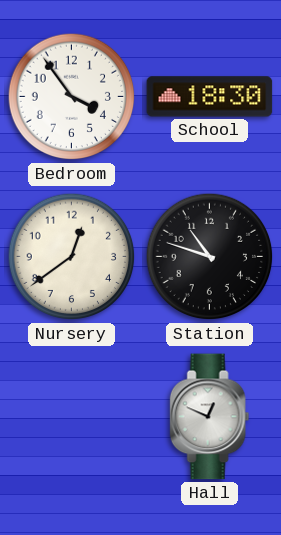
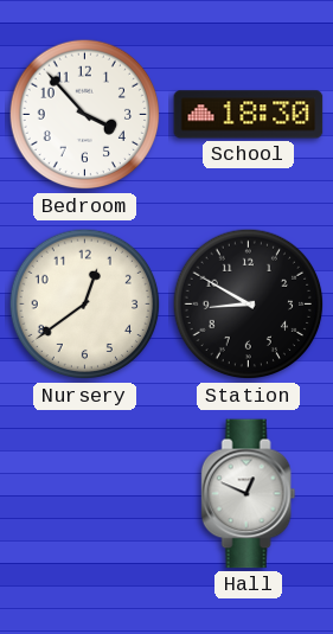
Bedroom: 3:54 -> 3:53 (85, 115)
Station: 10:48 -> 8:50 (249, 305)
